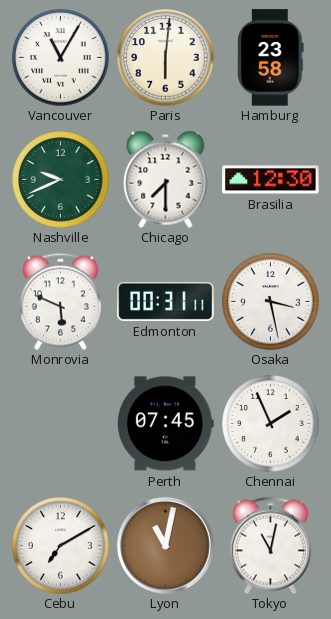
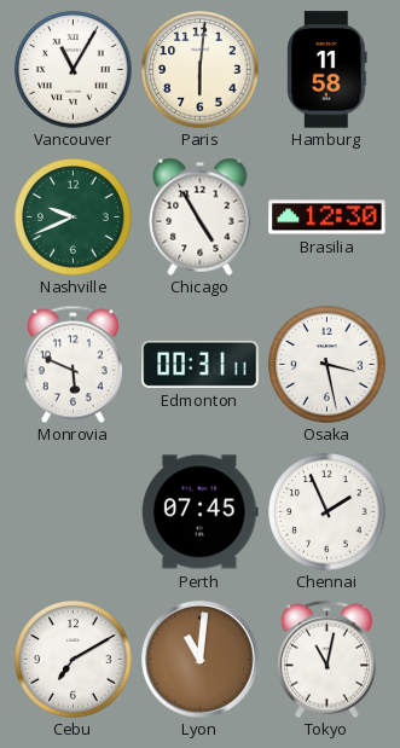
Hamburg: 23:58 -> 11:58 (327, 70)
Chicago: 7:30 -> 4:55 (201, 216)
Lyon: 11:02 -> 11:01 (201, 660)
